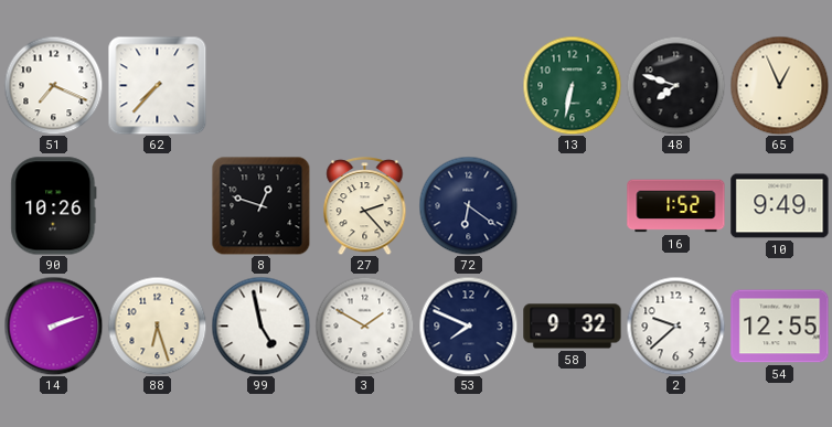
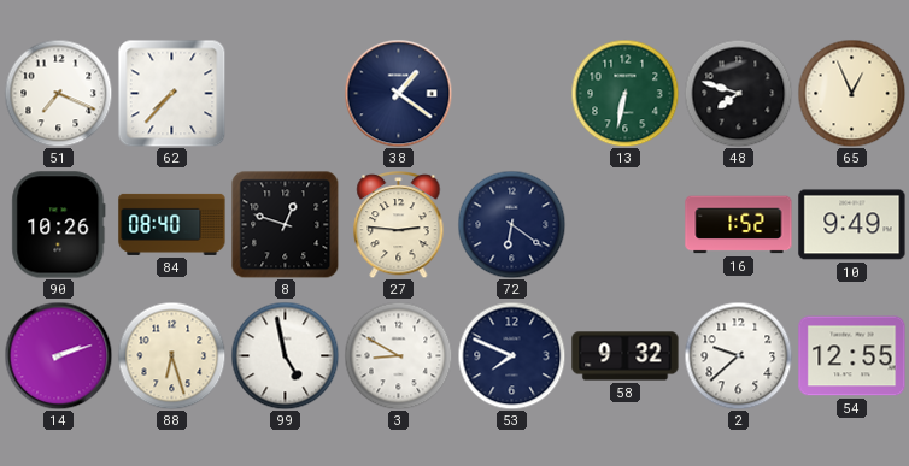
38: none -> 1:21 (398, 93)
84: none -> 08:40 (172, 224)
27: 2:23 -> 2:46 (399, 225)
3: 1:50 -> 8:50 (398, 355)
